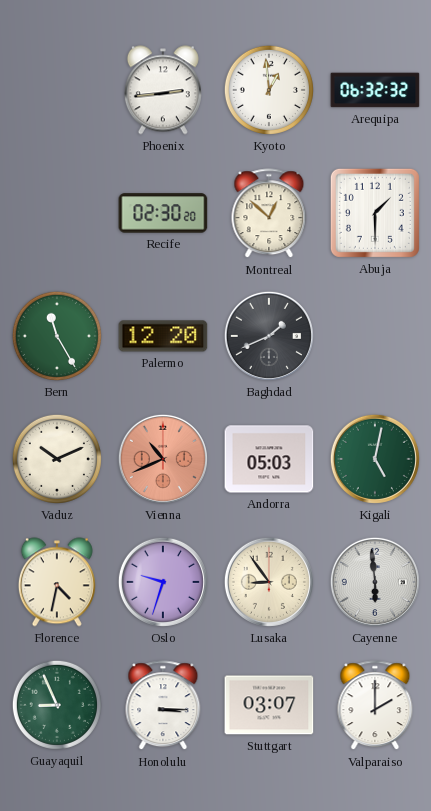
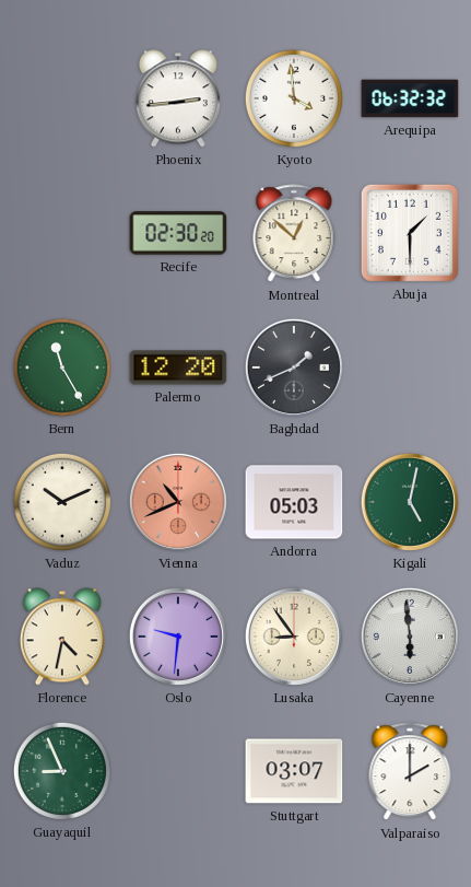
Kyoto: 12:59 -> 3:59 (294, 98)
Oslo: 9:33 -> 9:31 (178, 637)
Honolulu: 3:15 -> none (163, 706)
